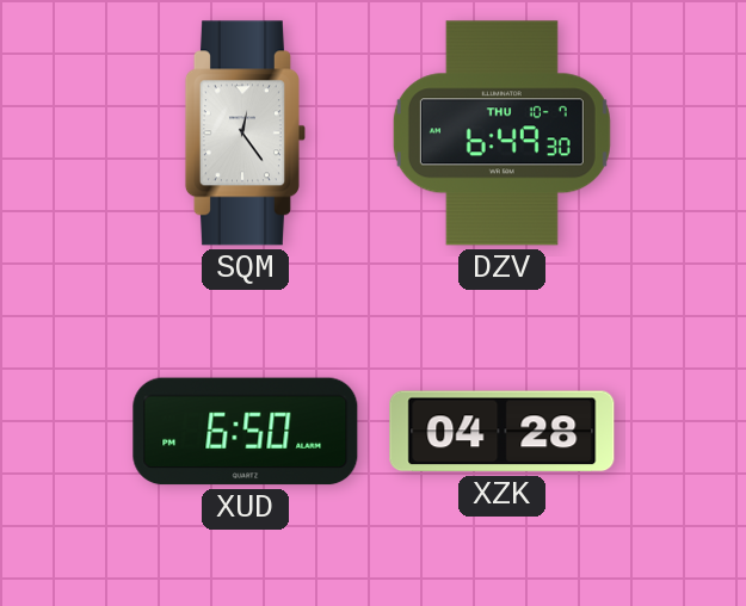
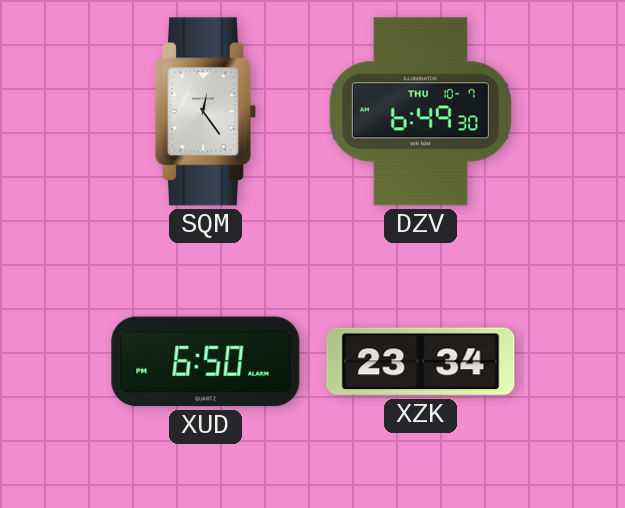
XZK: 04:28 -> 23:34 (421, 362)
